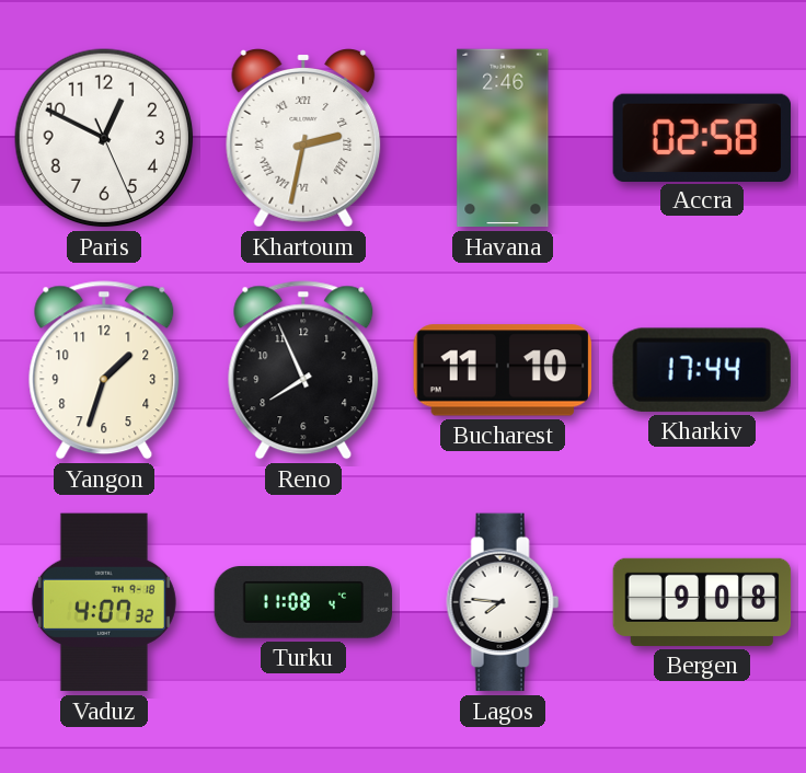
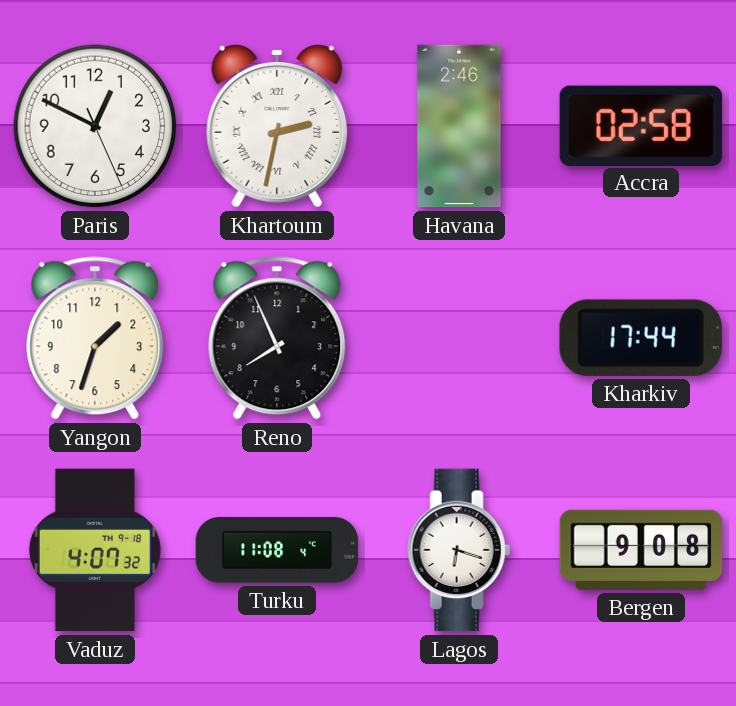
Bucharest: 11:10 -> none (502, 370)
Lagos: 7:46 -> 6:18 (459, 550)
